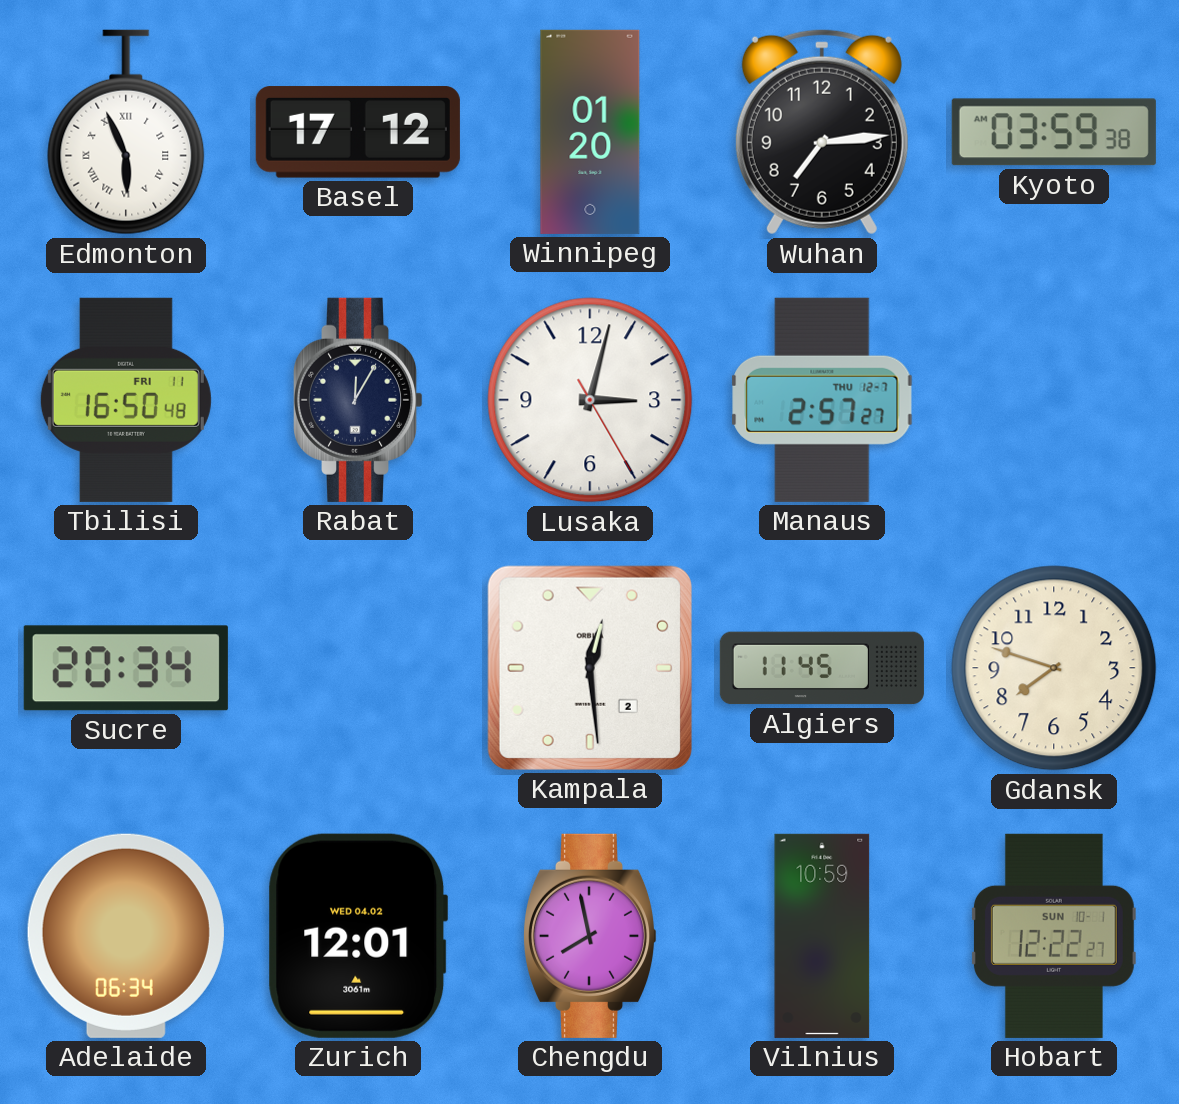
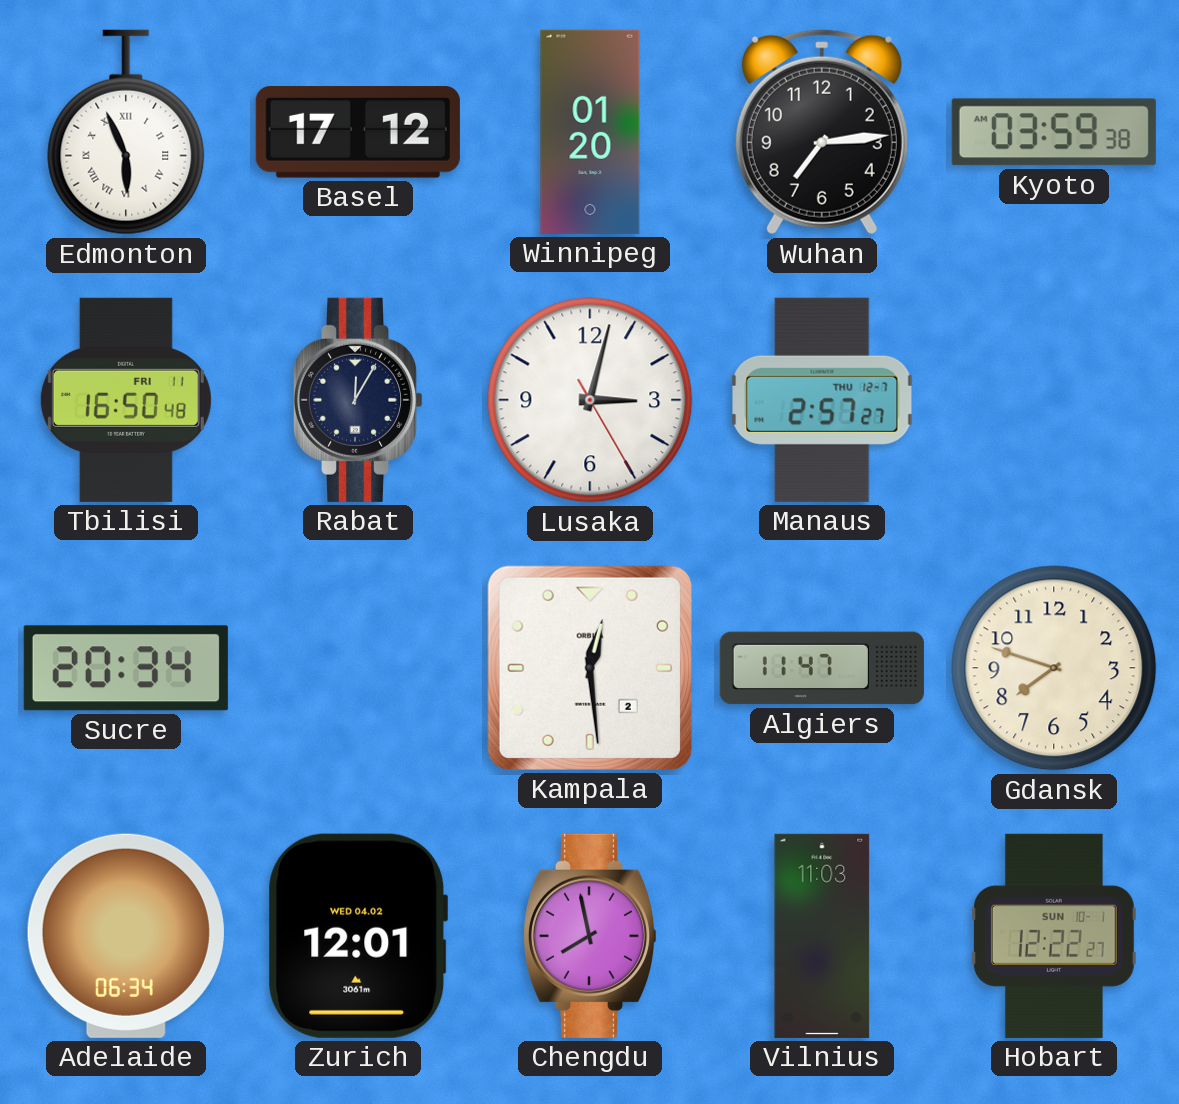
Algiers: 11:45 -> 11:47 (822, 668)
Vilnius: 10:59 -> 11:03 (822, 936)
